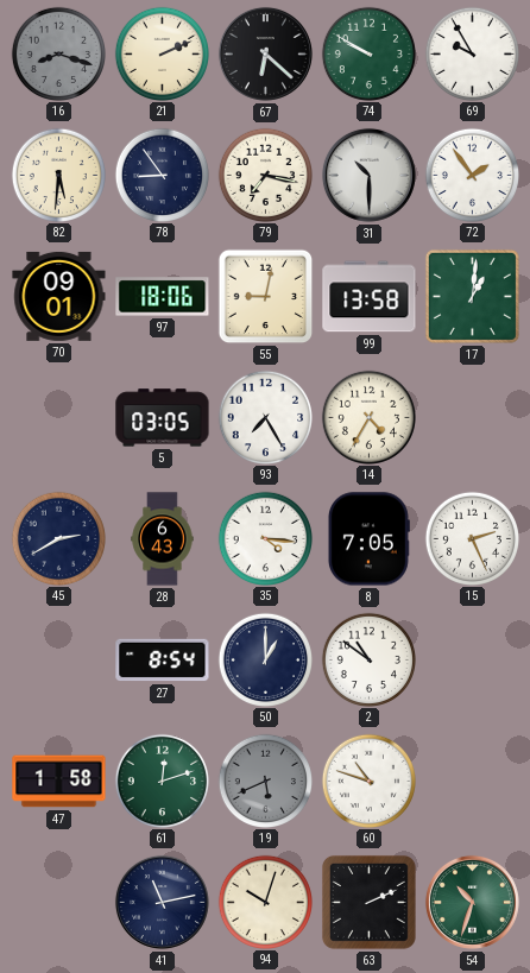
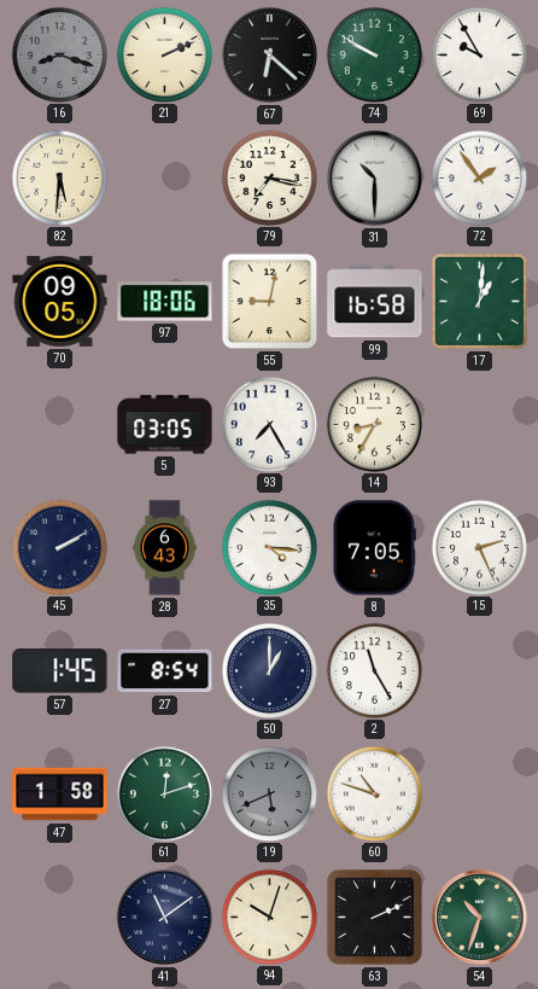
78: 8:54 -> none (162, 175)
70: 09:01 -> 09:05 (60, 301)
99: 13:58 -> 16:58 (375, 302)
14: 4:35 -> 8:35 (374, 424)
45: 2:40 -> 2:10 (59, 547)
57: none -> 1:45 (60, 671)
2: 10:51 -> 11:25 (374, 670)
41: 11:13 -> 11:09 (164, 917)
